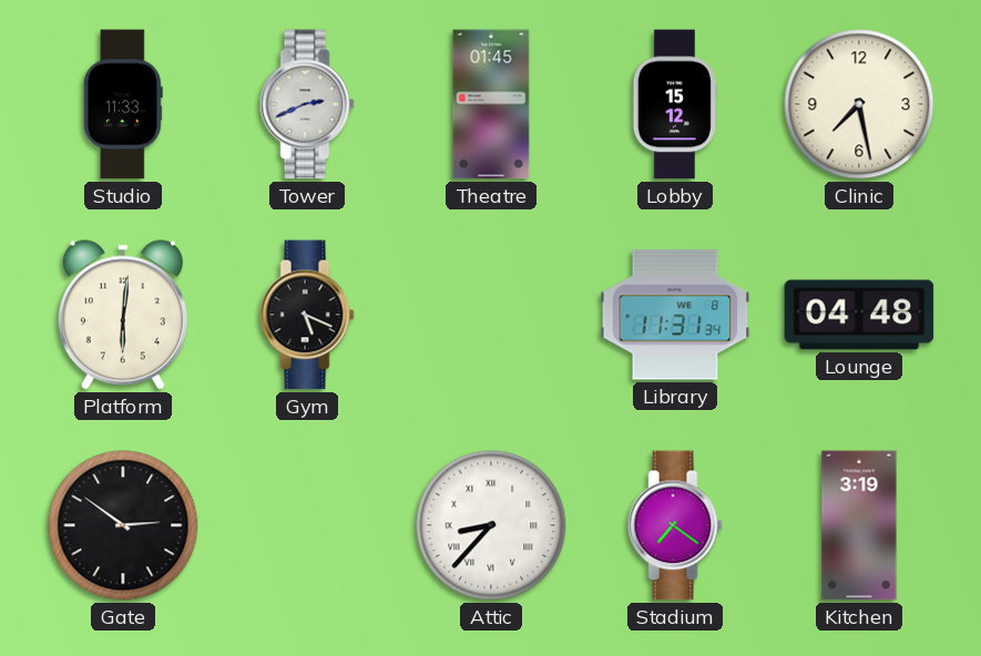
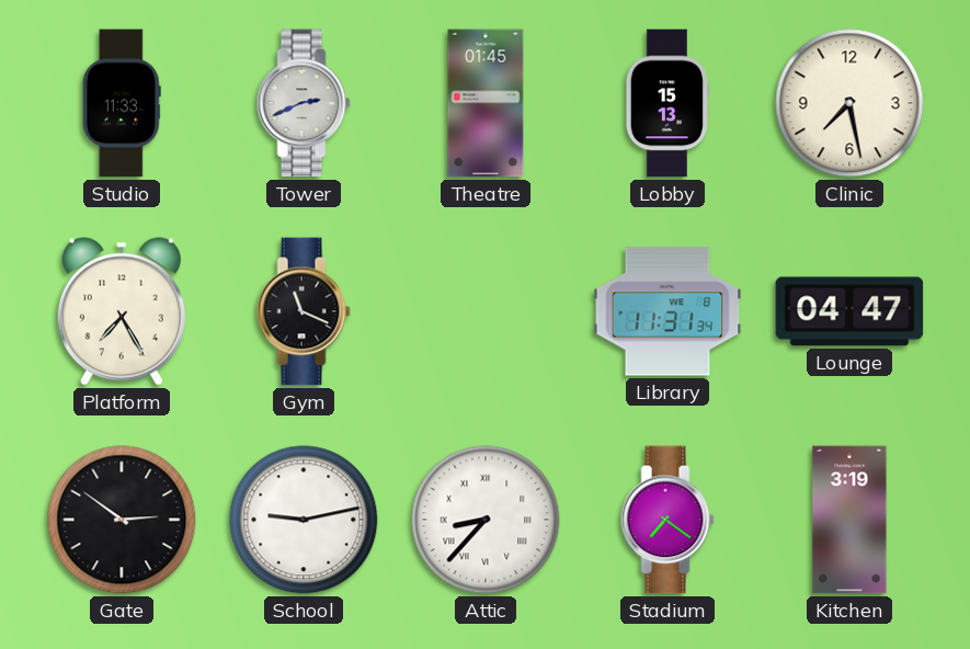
Lobby: 15:12 -> 15:13 (667, 103)
Platform: 6:01 -> 7:25 (122, 311)
Gym: 5:19 -> 11:19 (304, 311)
Lounge: 04:48 -> 04:47 (849, 311)
School: none -> 9:13 (304, 520)
